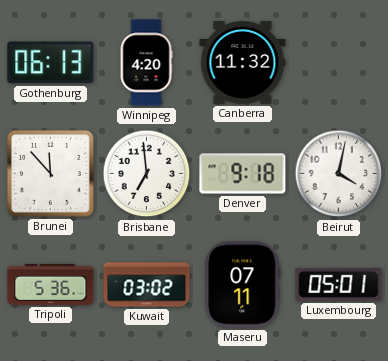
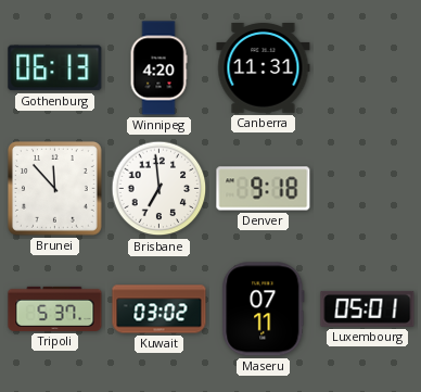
Canberra: 11:32 -> 11:31 (264, 68)
Beirut: 4:02 -> none (339, 174)
Tripoli: 5:36 -> 5:37 (55, 308)
